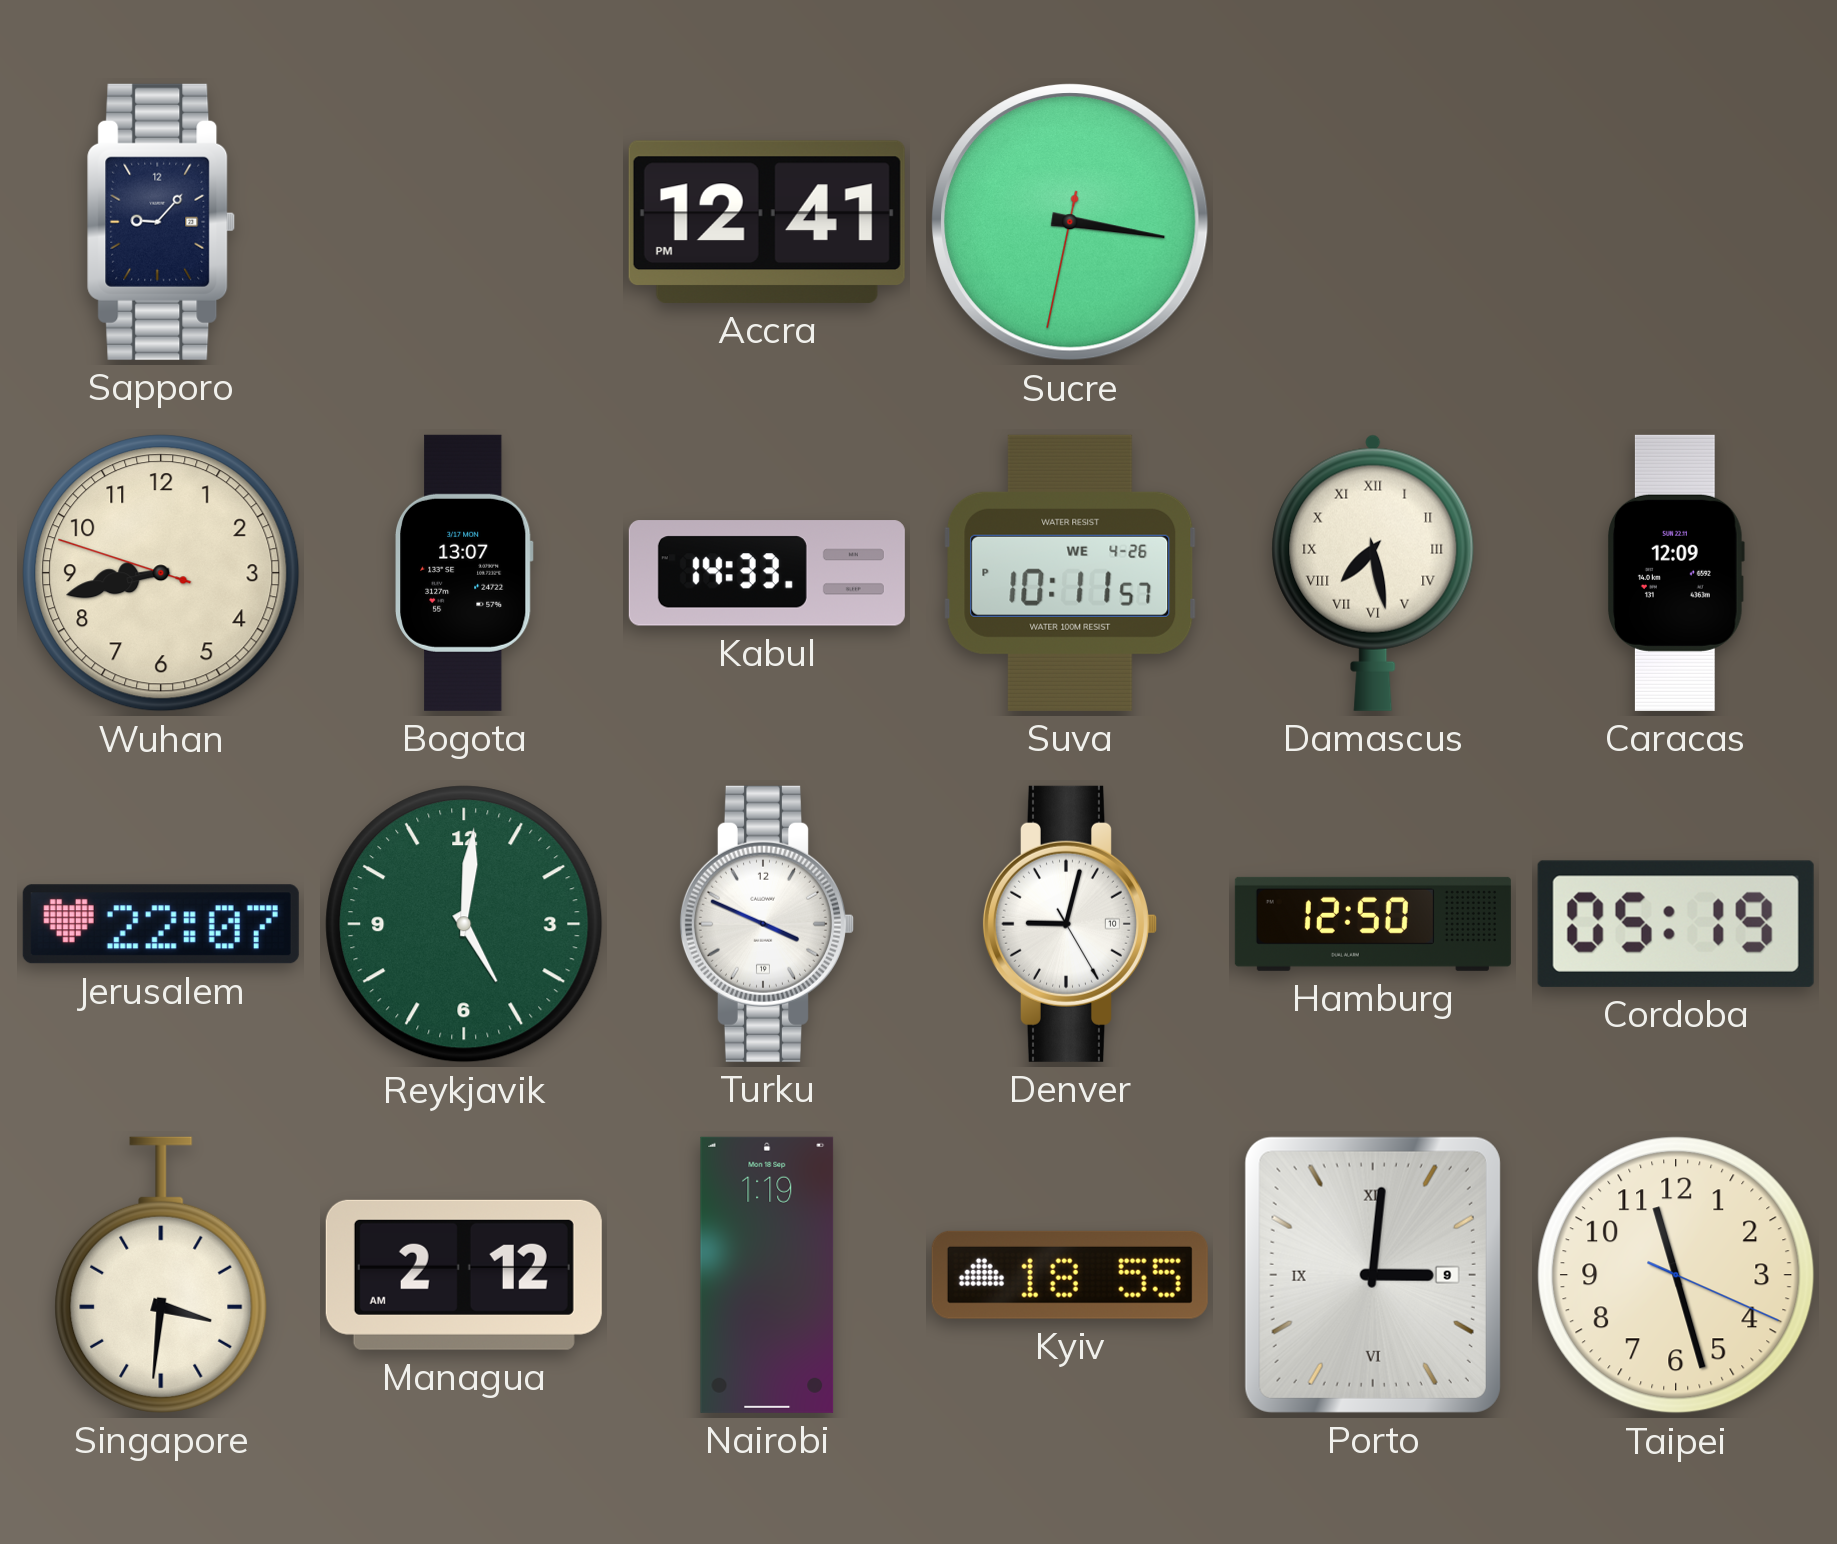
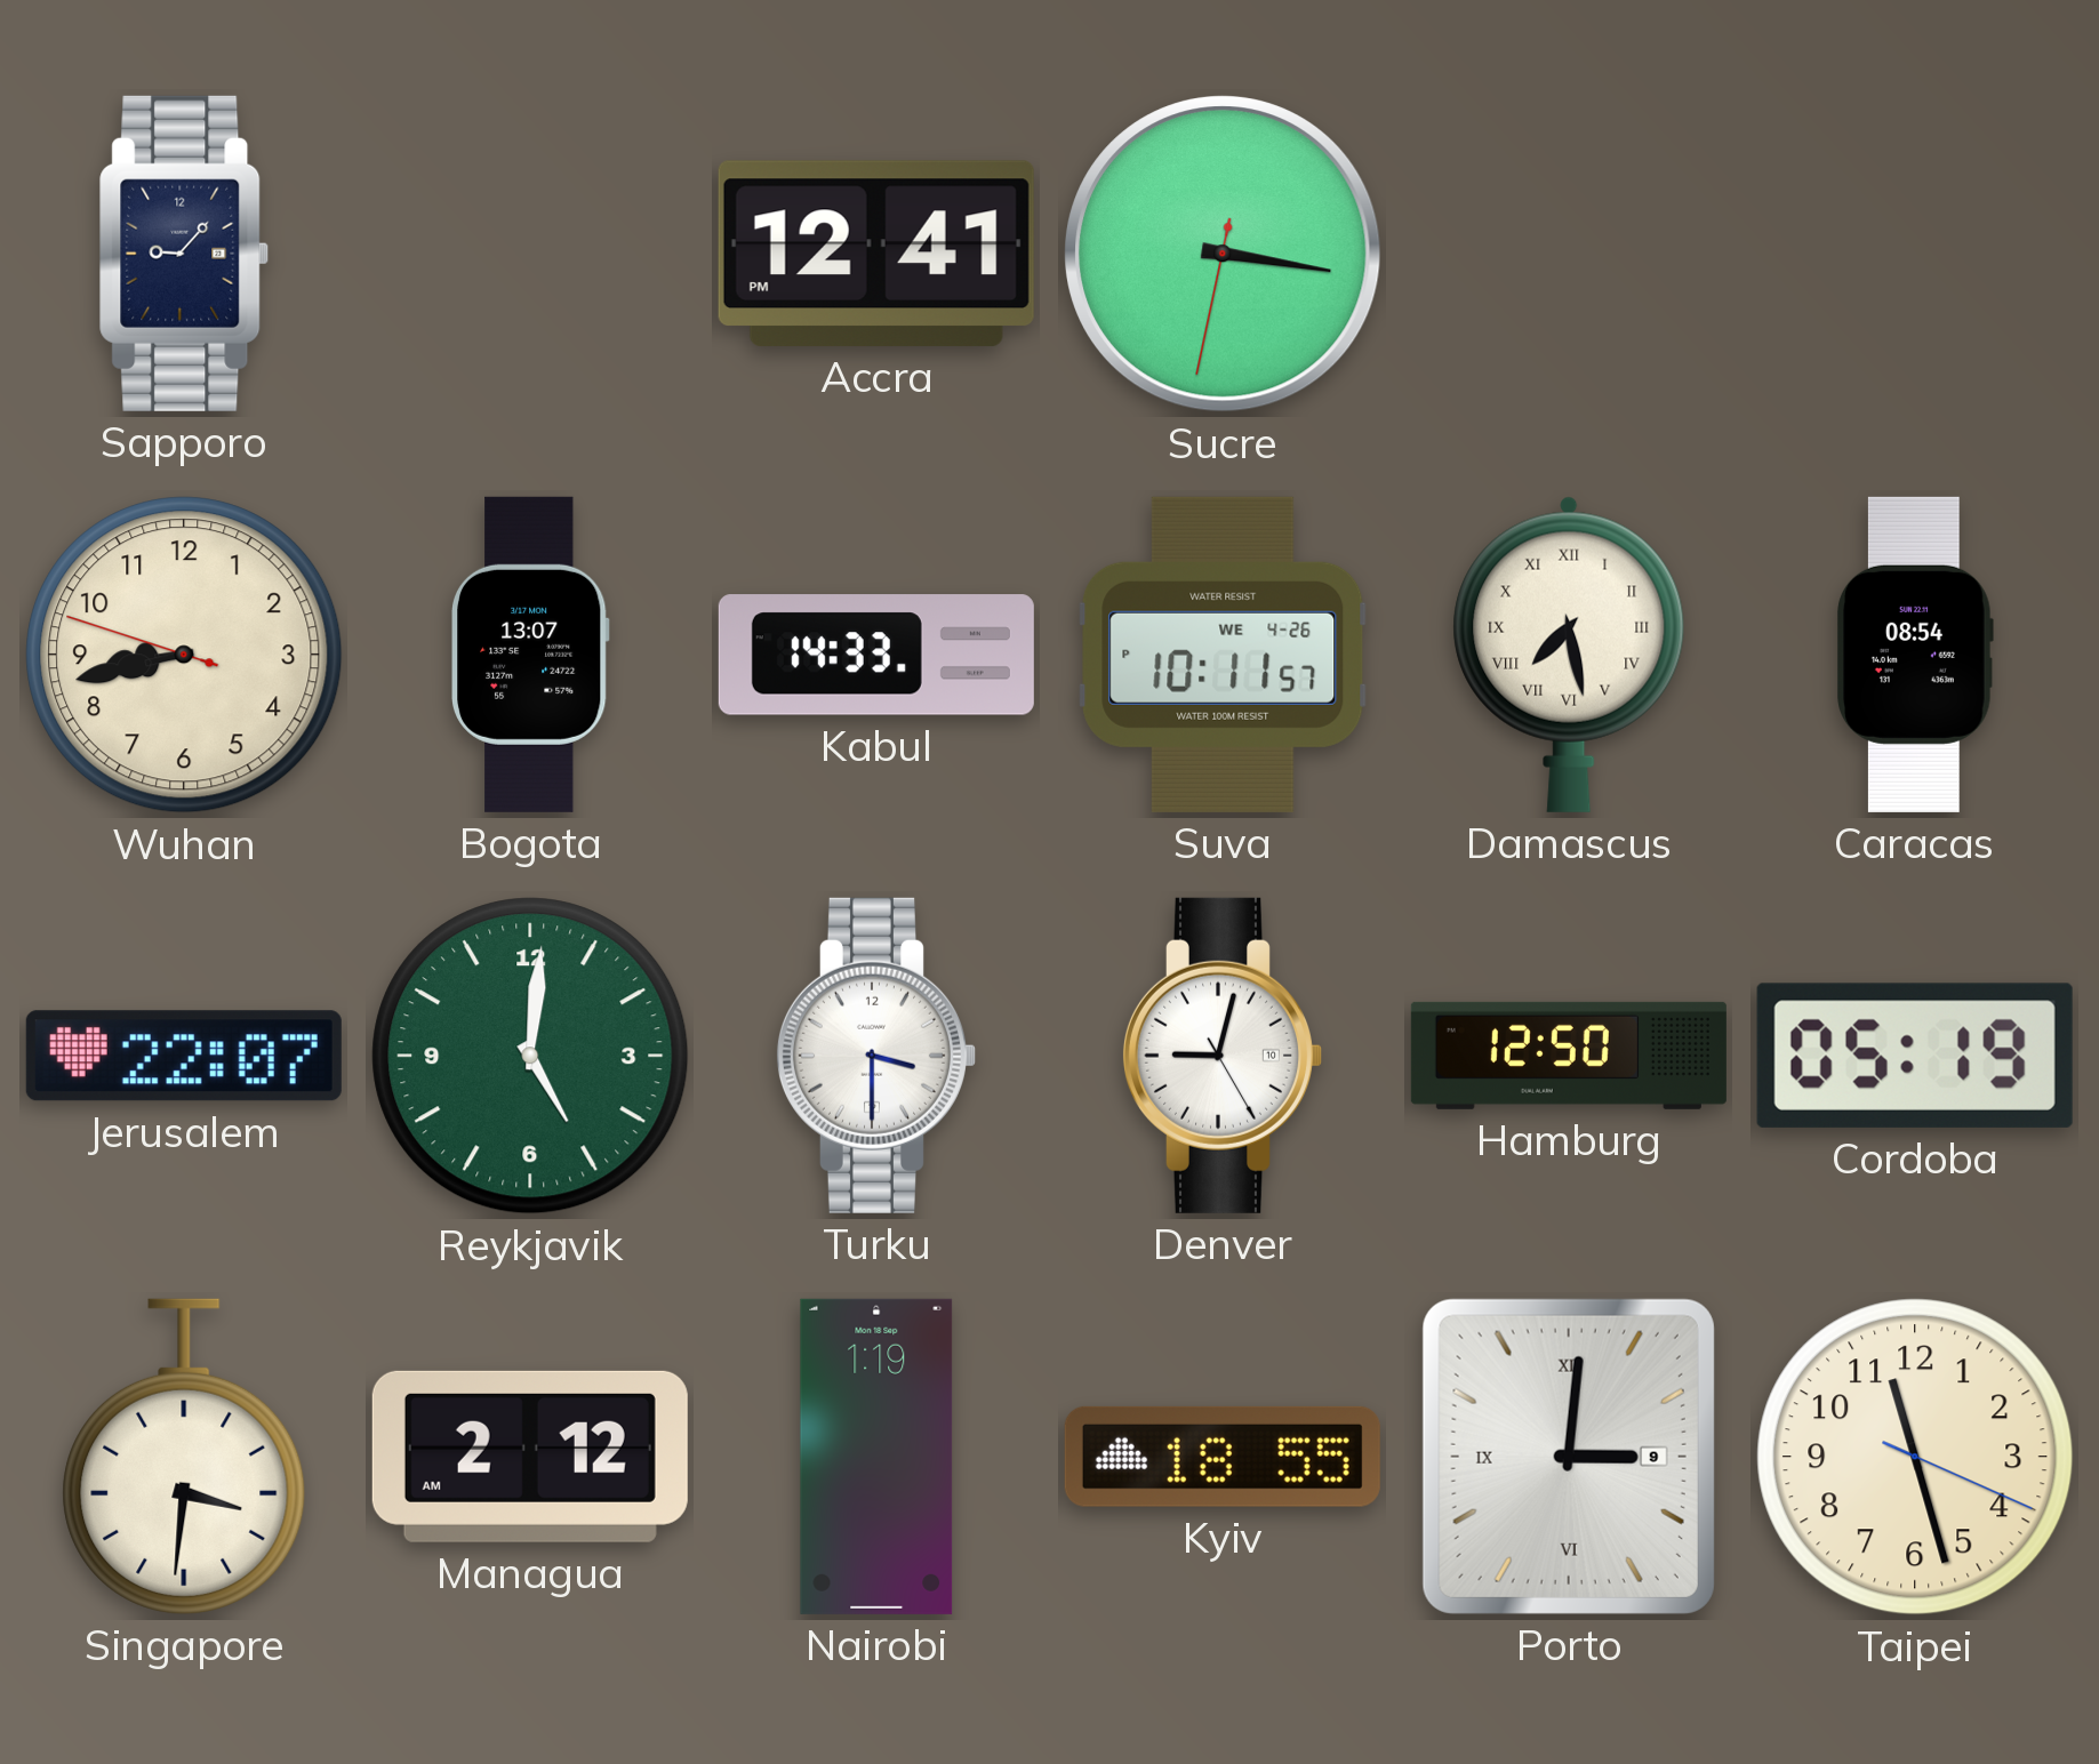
Caracas: 12:09 -> 08:54 (1916, 655)
Turku: 3:49 -> 3:30 (875, 1056)
